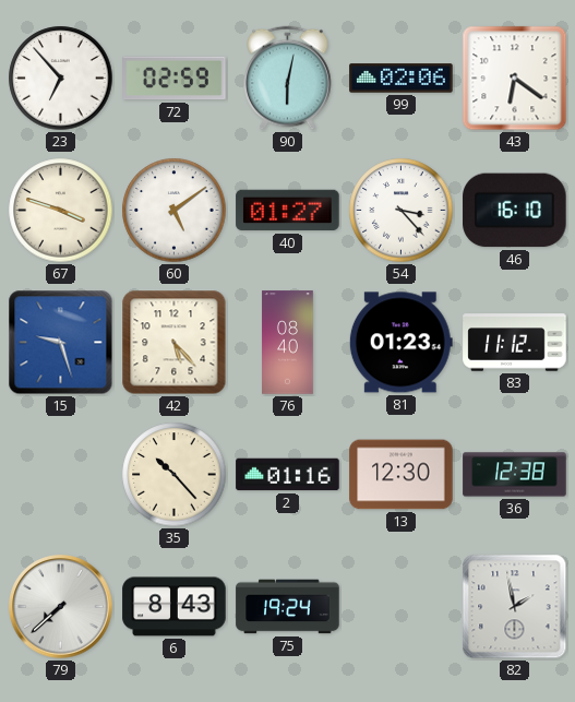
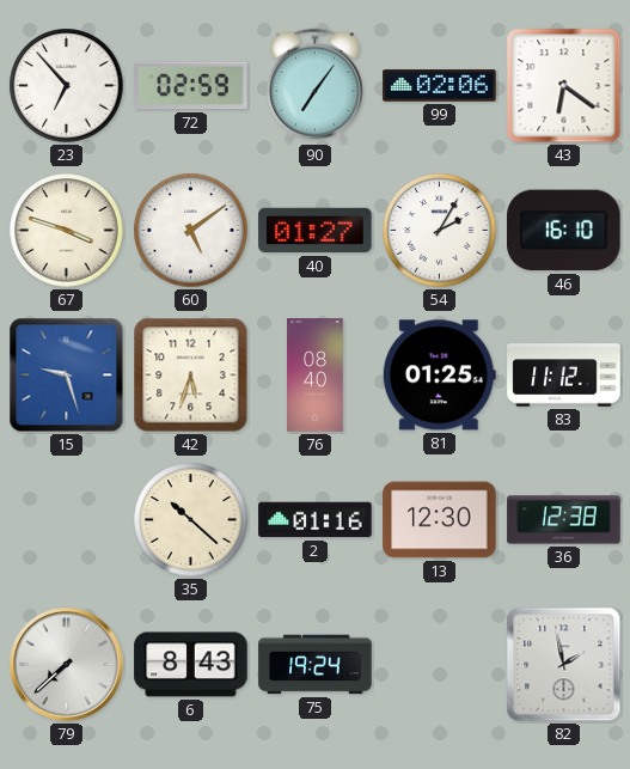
90: 6:02 -> 7:06 (316, 86)
54: 3:23 -> 2:05 (440, 231)
42: 5:23 -> 5:33 (191, 376)
81: 01:23 -> 01:25 (439, 376)
35: 10:23 -> 10:22 (191, 520)
